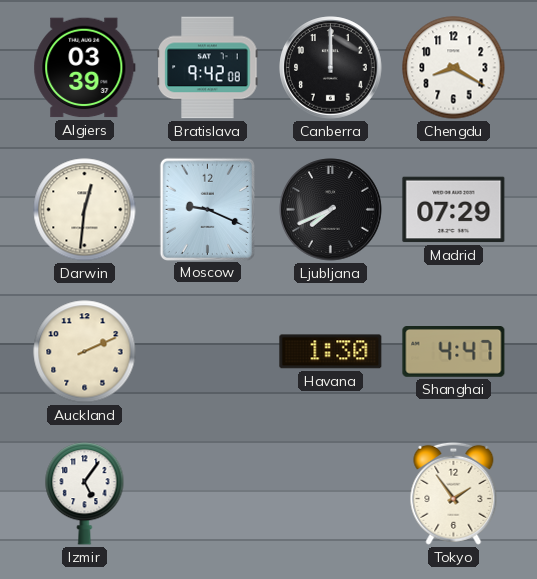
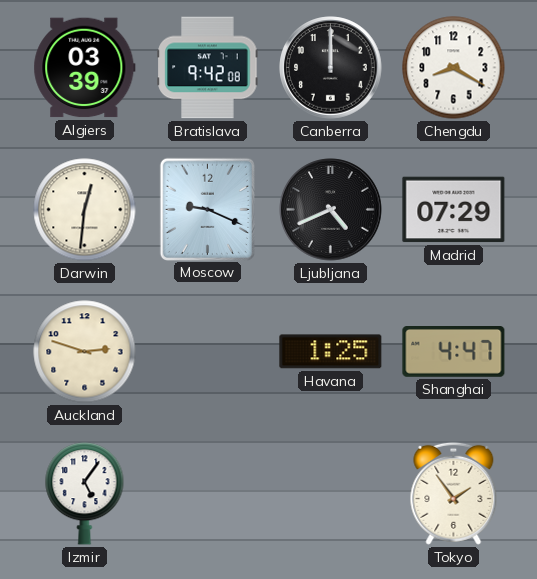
Ljubljana: 7:41 -> 4:41 (331, 210)
Auckland: 2:11 -> 2:48 (85, 352)
Havana: 1:30 -> 1:25 (331, 352)
